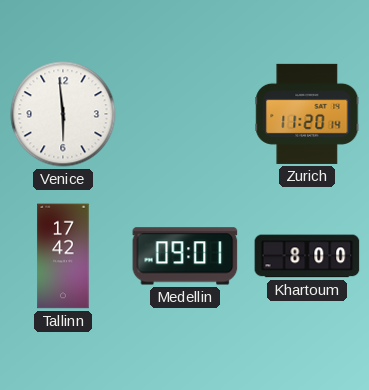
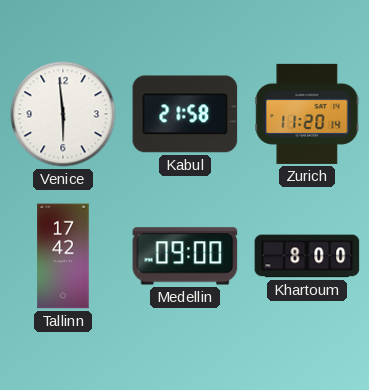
Kabul: none -> 21:58 (185, 114)
Medellin: 09:01 -> 09:00 (185, 256)
